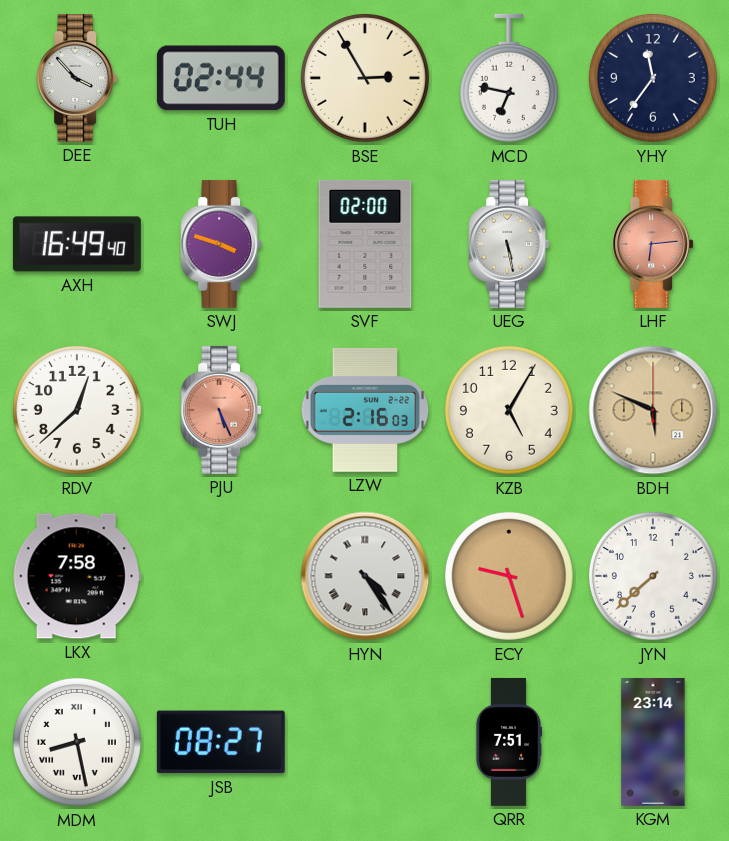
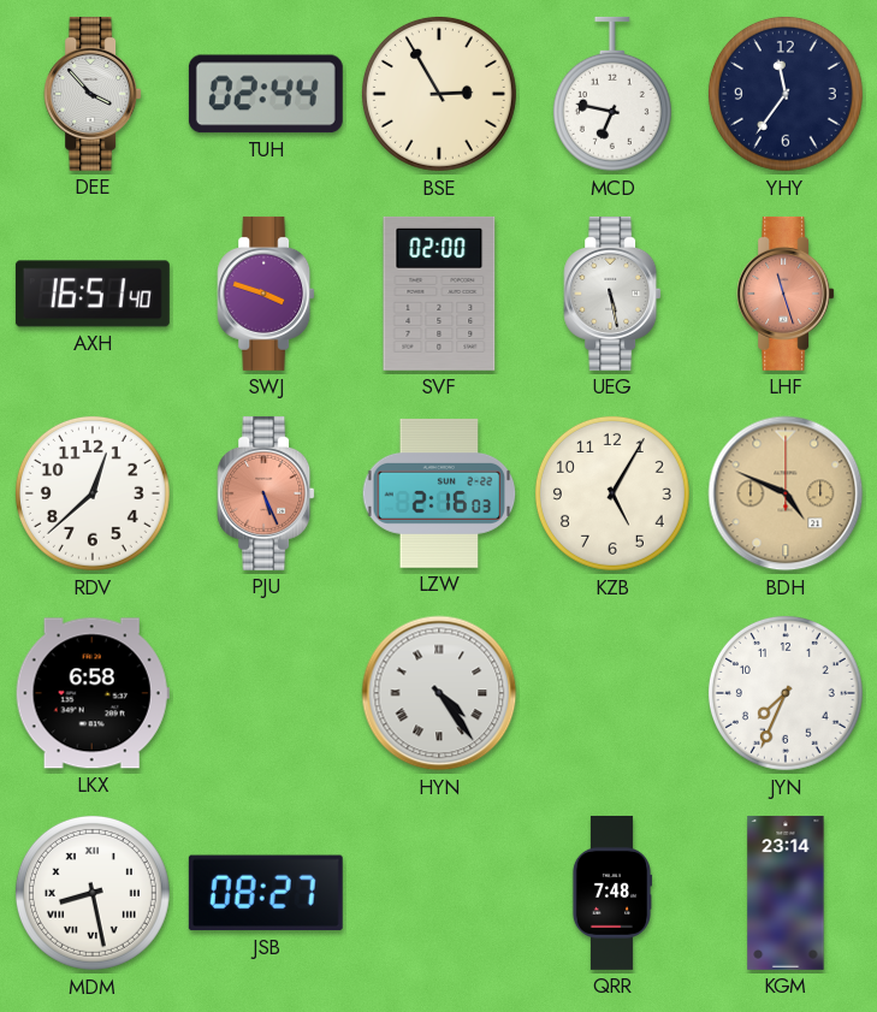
AXH: 16:49 -> 16:51 (93, 294)
LHF: 6:14 -> 11:27 (786, 294)
BDH: 5:49 -> 4:49 (786, 493)
LKX: 7:58 -> 6:58 (93, 693)
ECY: 9:27 -> none (509, 576)
JYN: 7:38 -> 7:34 (786, 693)
QRR: 7:51 -> 7:48 (611, 893)
